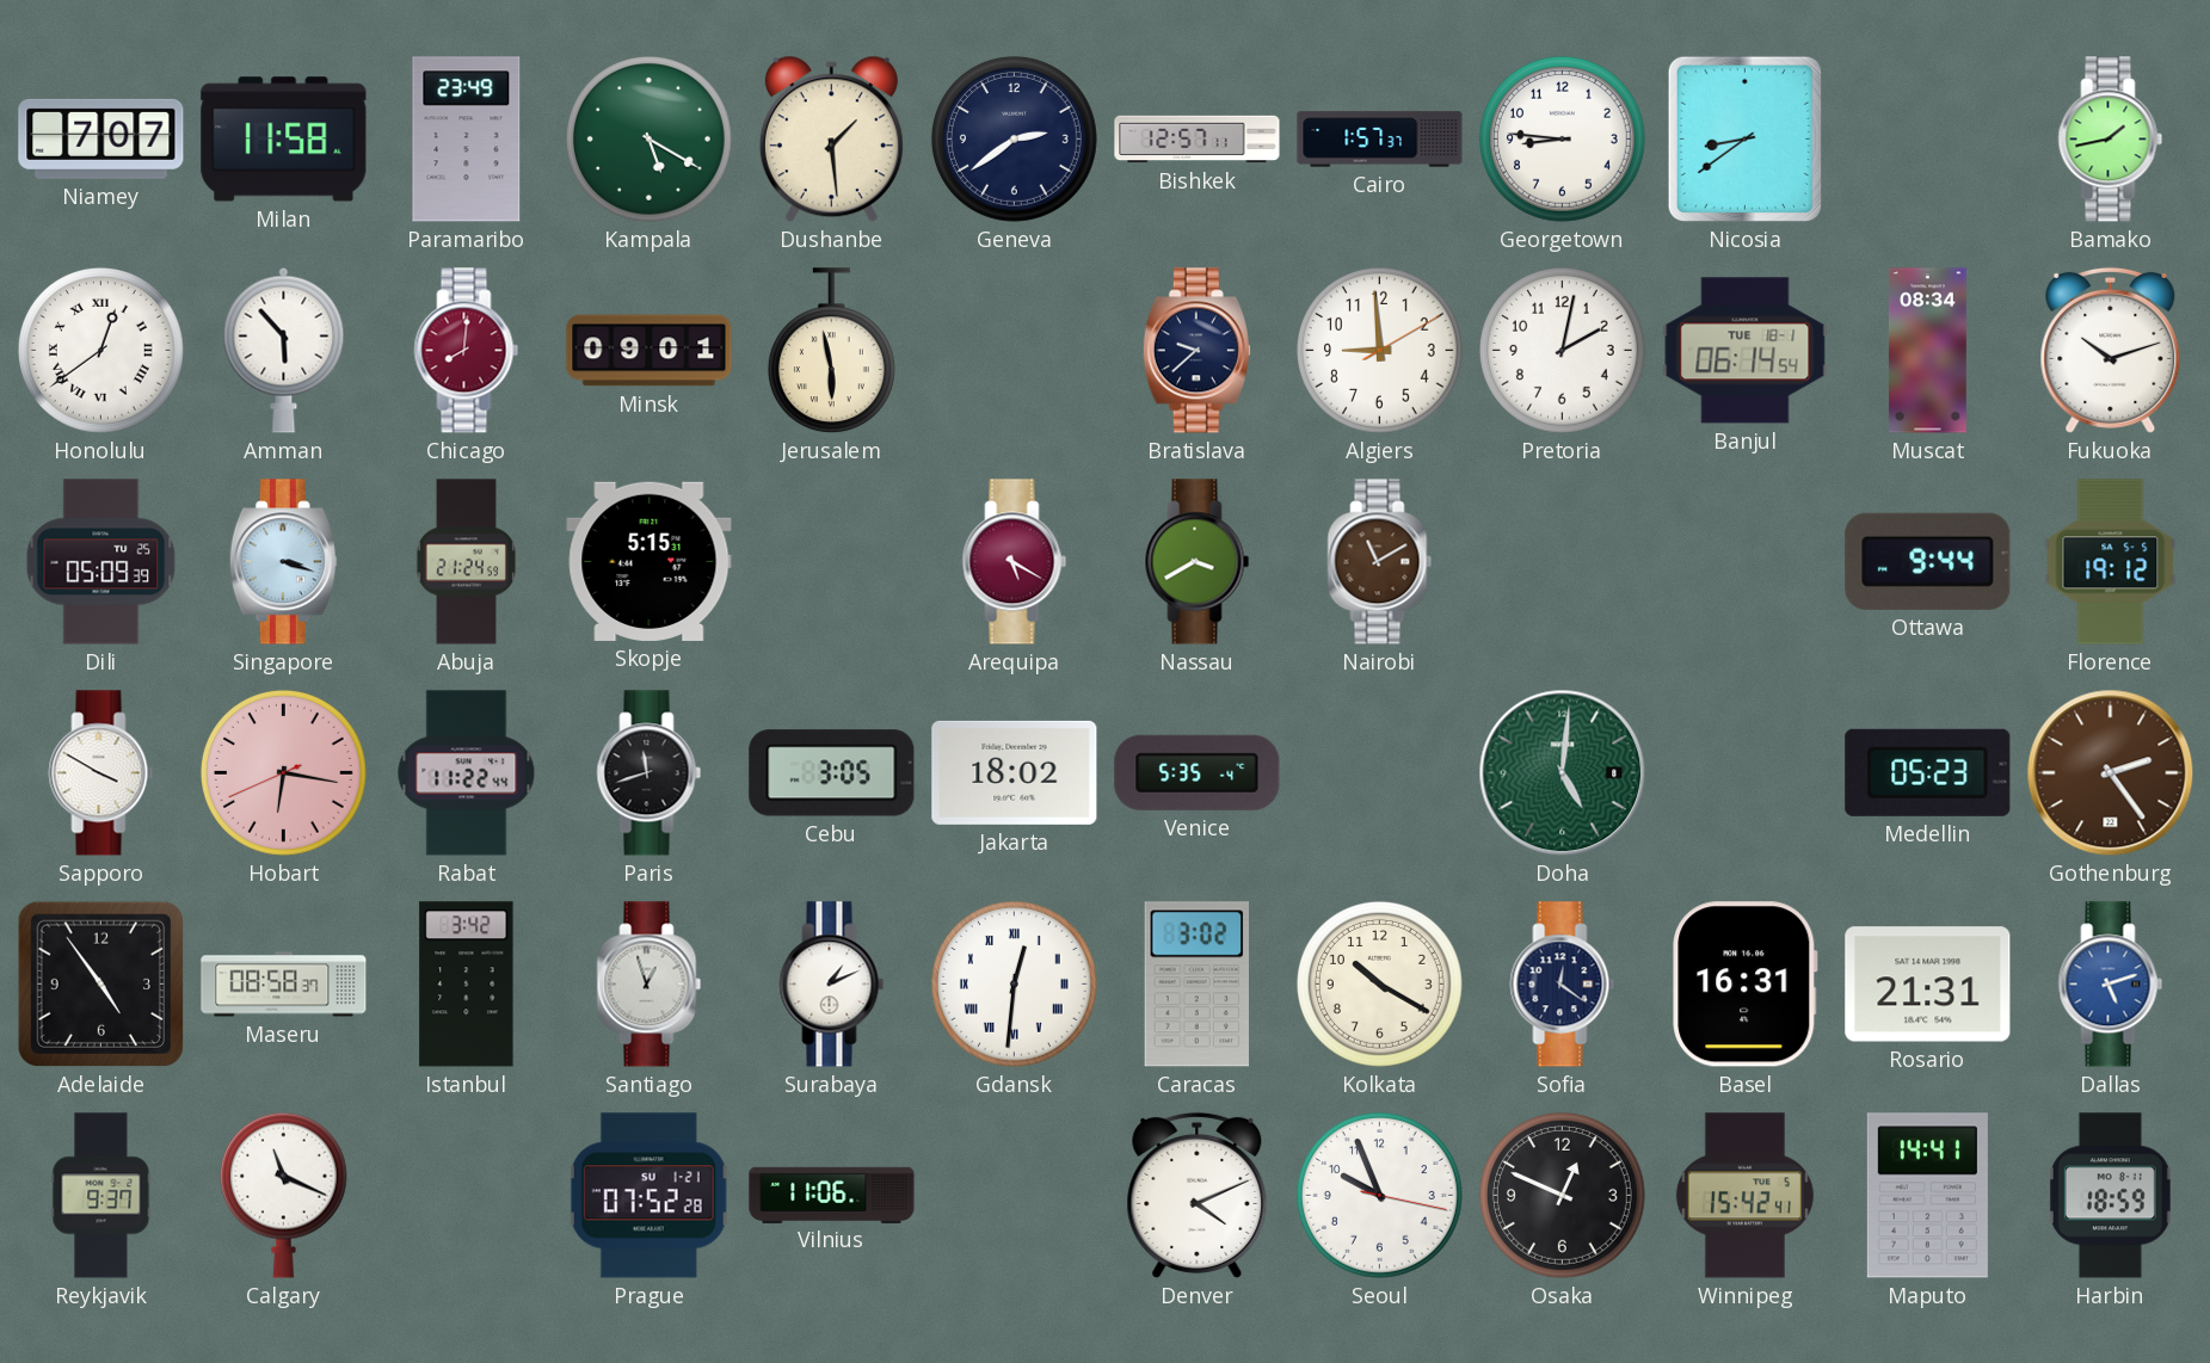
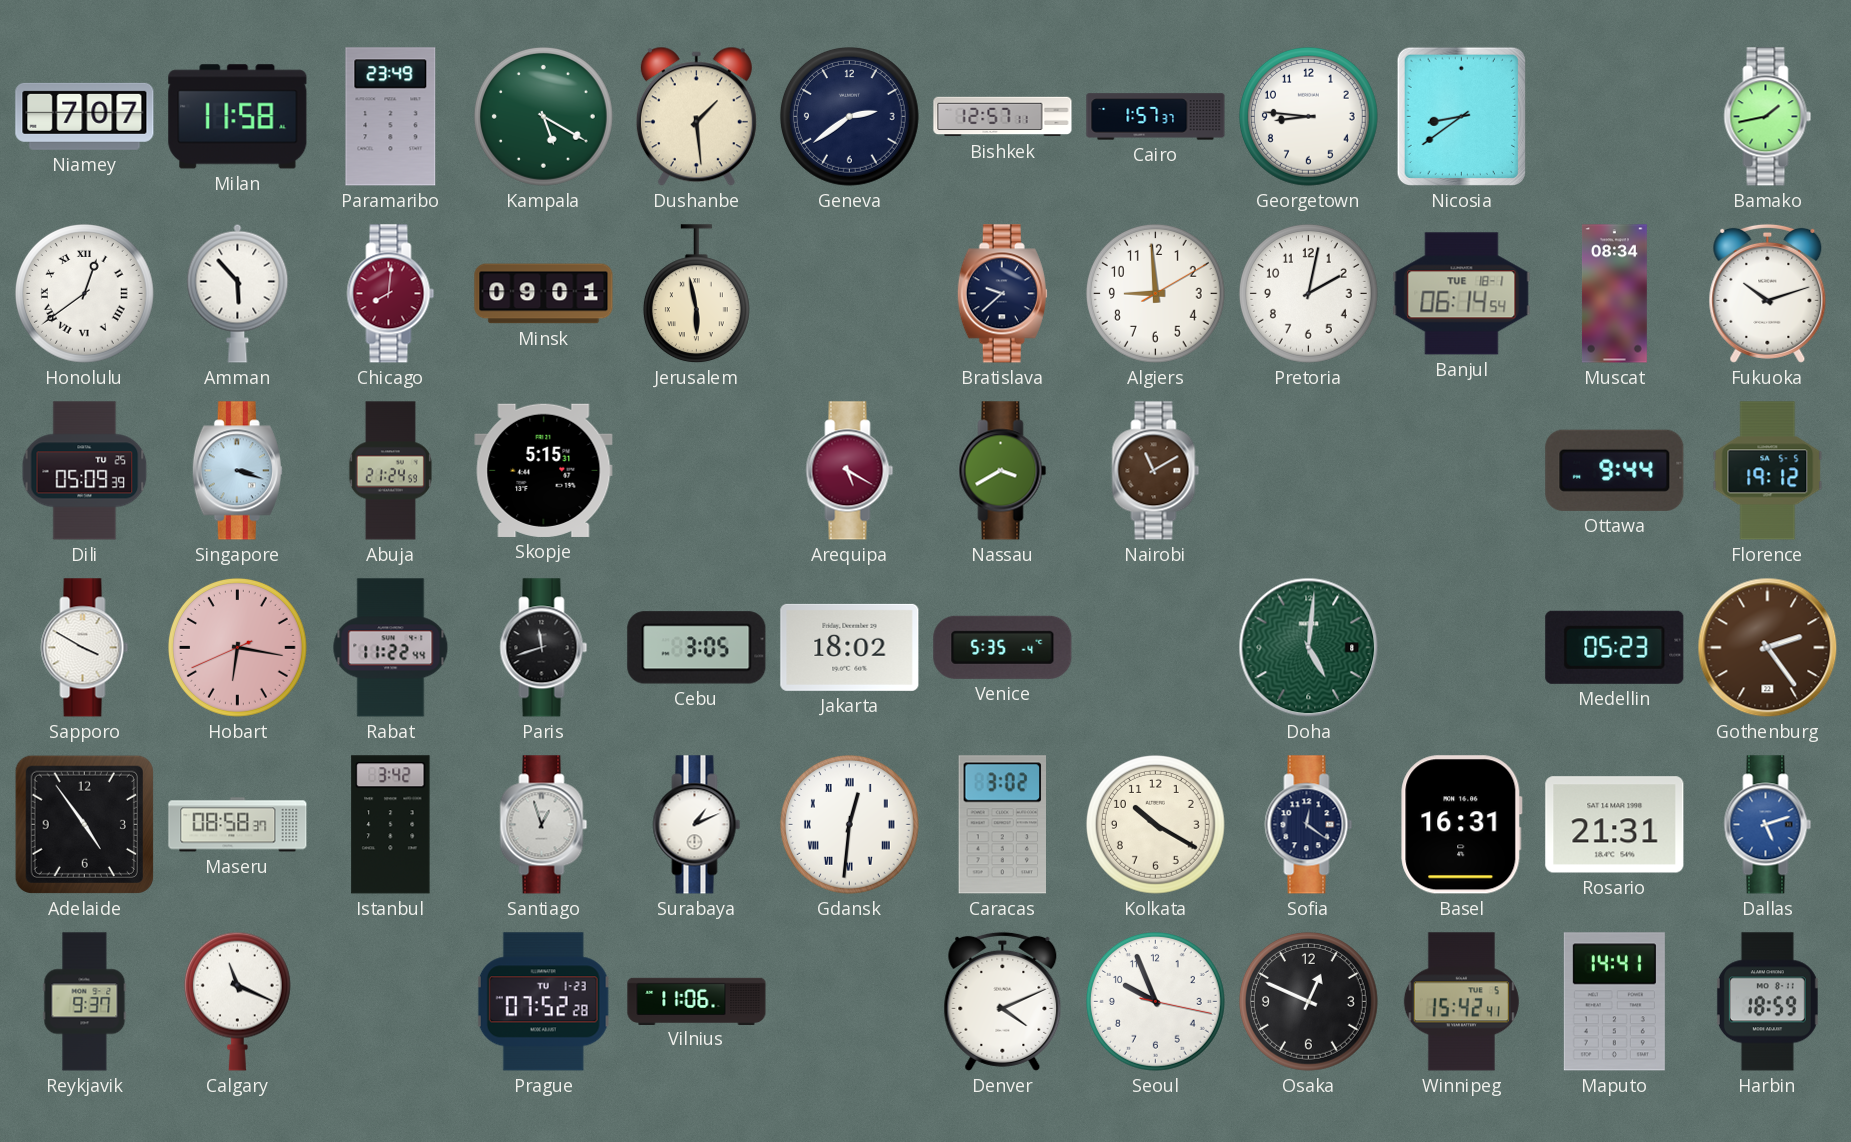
Prague date: SU 1-21 -> TU 1-23 (543, 1002)
